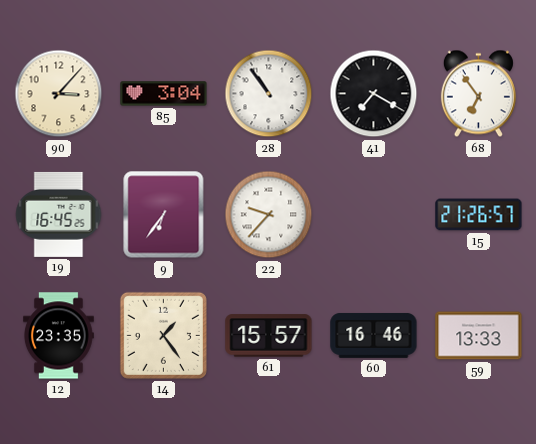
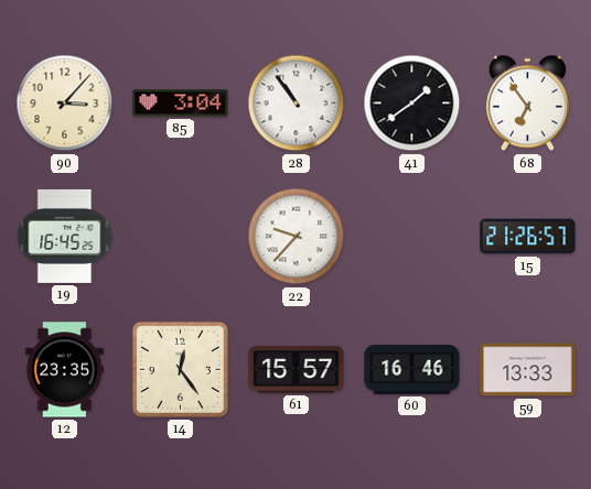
41: 7:20 -> 1:39 (412, 104)
9: 6:36 -> none (164, 215)
14: 1:24 -> 12:24 (180, 369)
